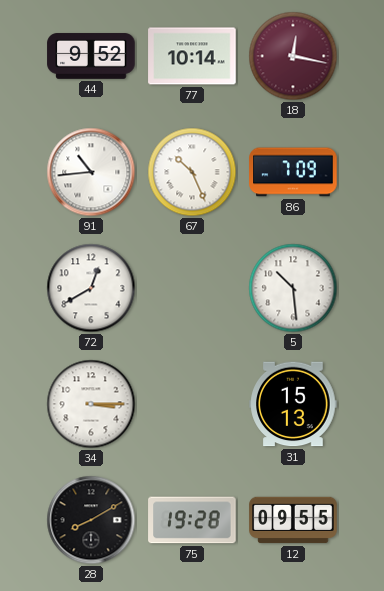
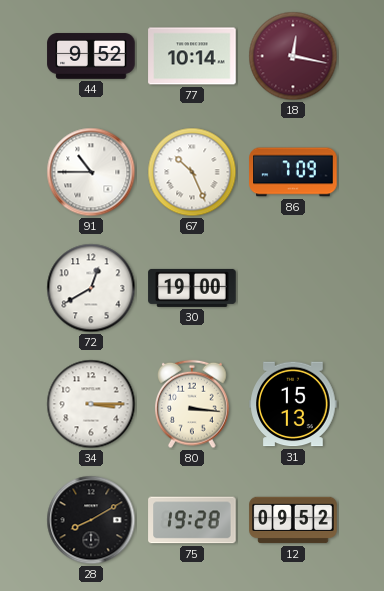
91: 10:44 -> 10:45 (91, 172)
30: none -> 19:00 (192, 288)
5: 10:29 -> none (293, 288)
80: none -> 3:16 (193, 404)
12: 09:55 -> 09:52 (293, 520)
